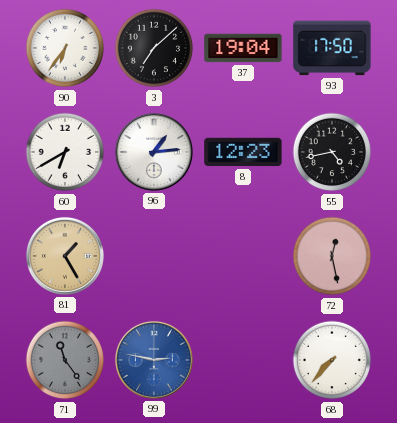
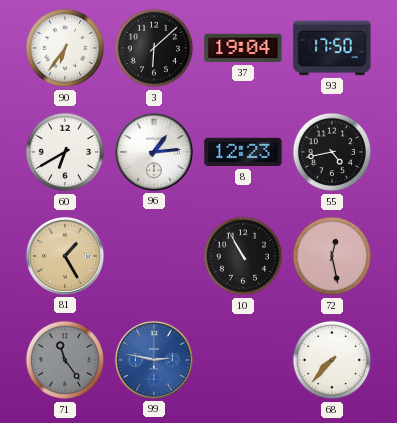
3: 7:08 -> 6:08 (154, 48)
10: none -> 10:55 (243, 256)
